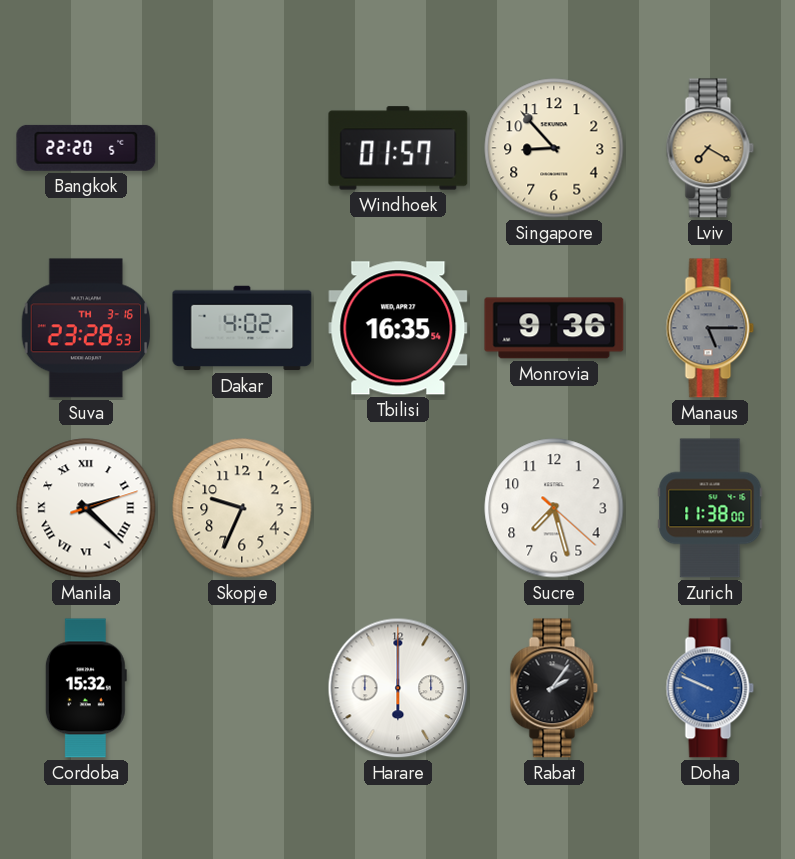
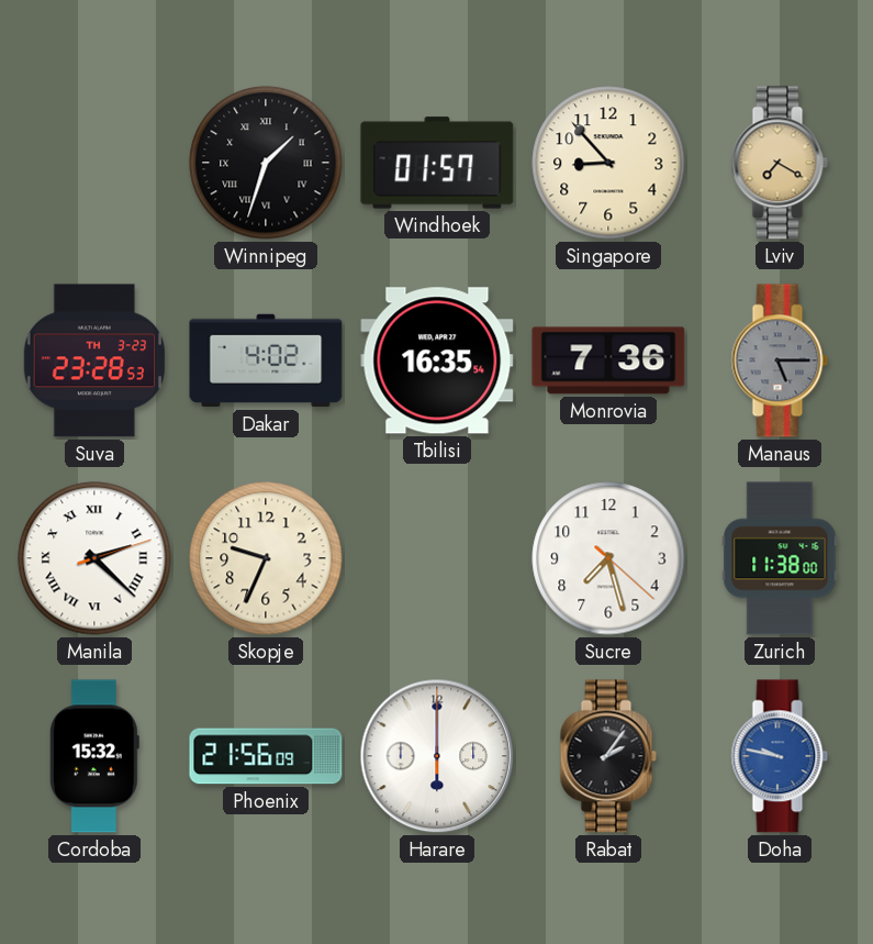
Bangkok: 22:20 -> none (86, 148)
Winnipeg: none -> 1:33 (266, 163)
Suva date: TH 3-16 -> TH 3-23 (94, 360)
Monrovia: 9:36 -> 7:36 (608, 360)
Phoenix: none -> 21:56 (266, 756)
Doha: 9:49 -> 9:47 (780, 756)
